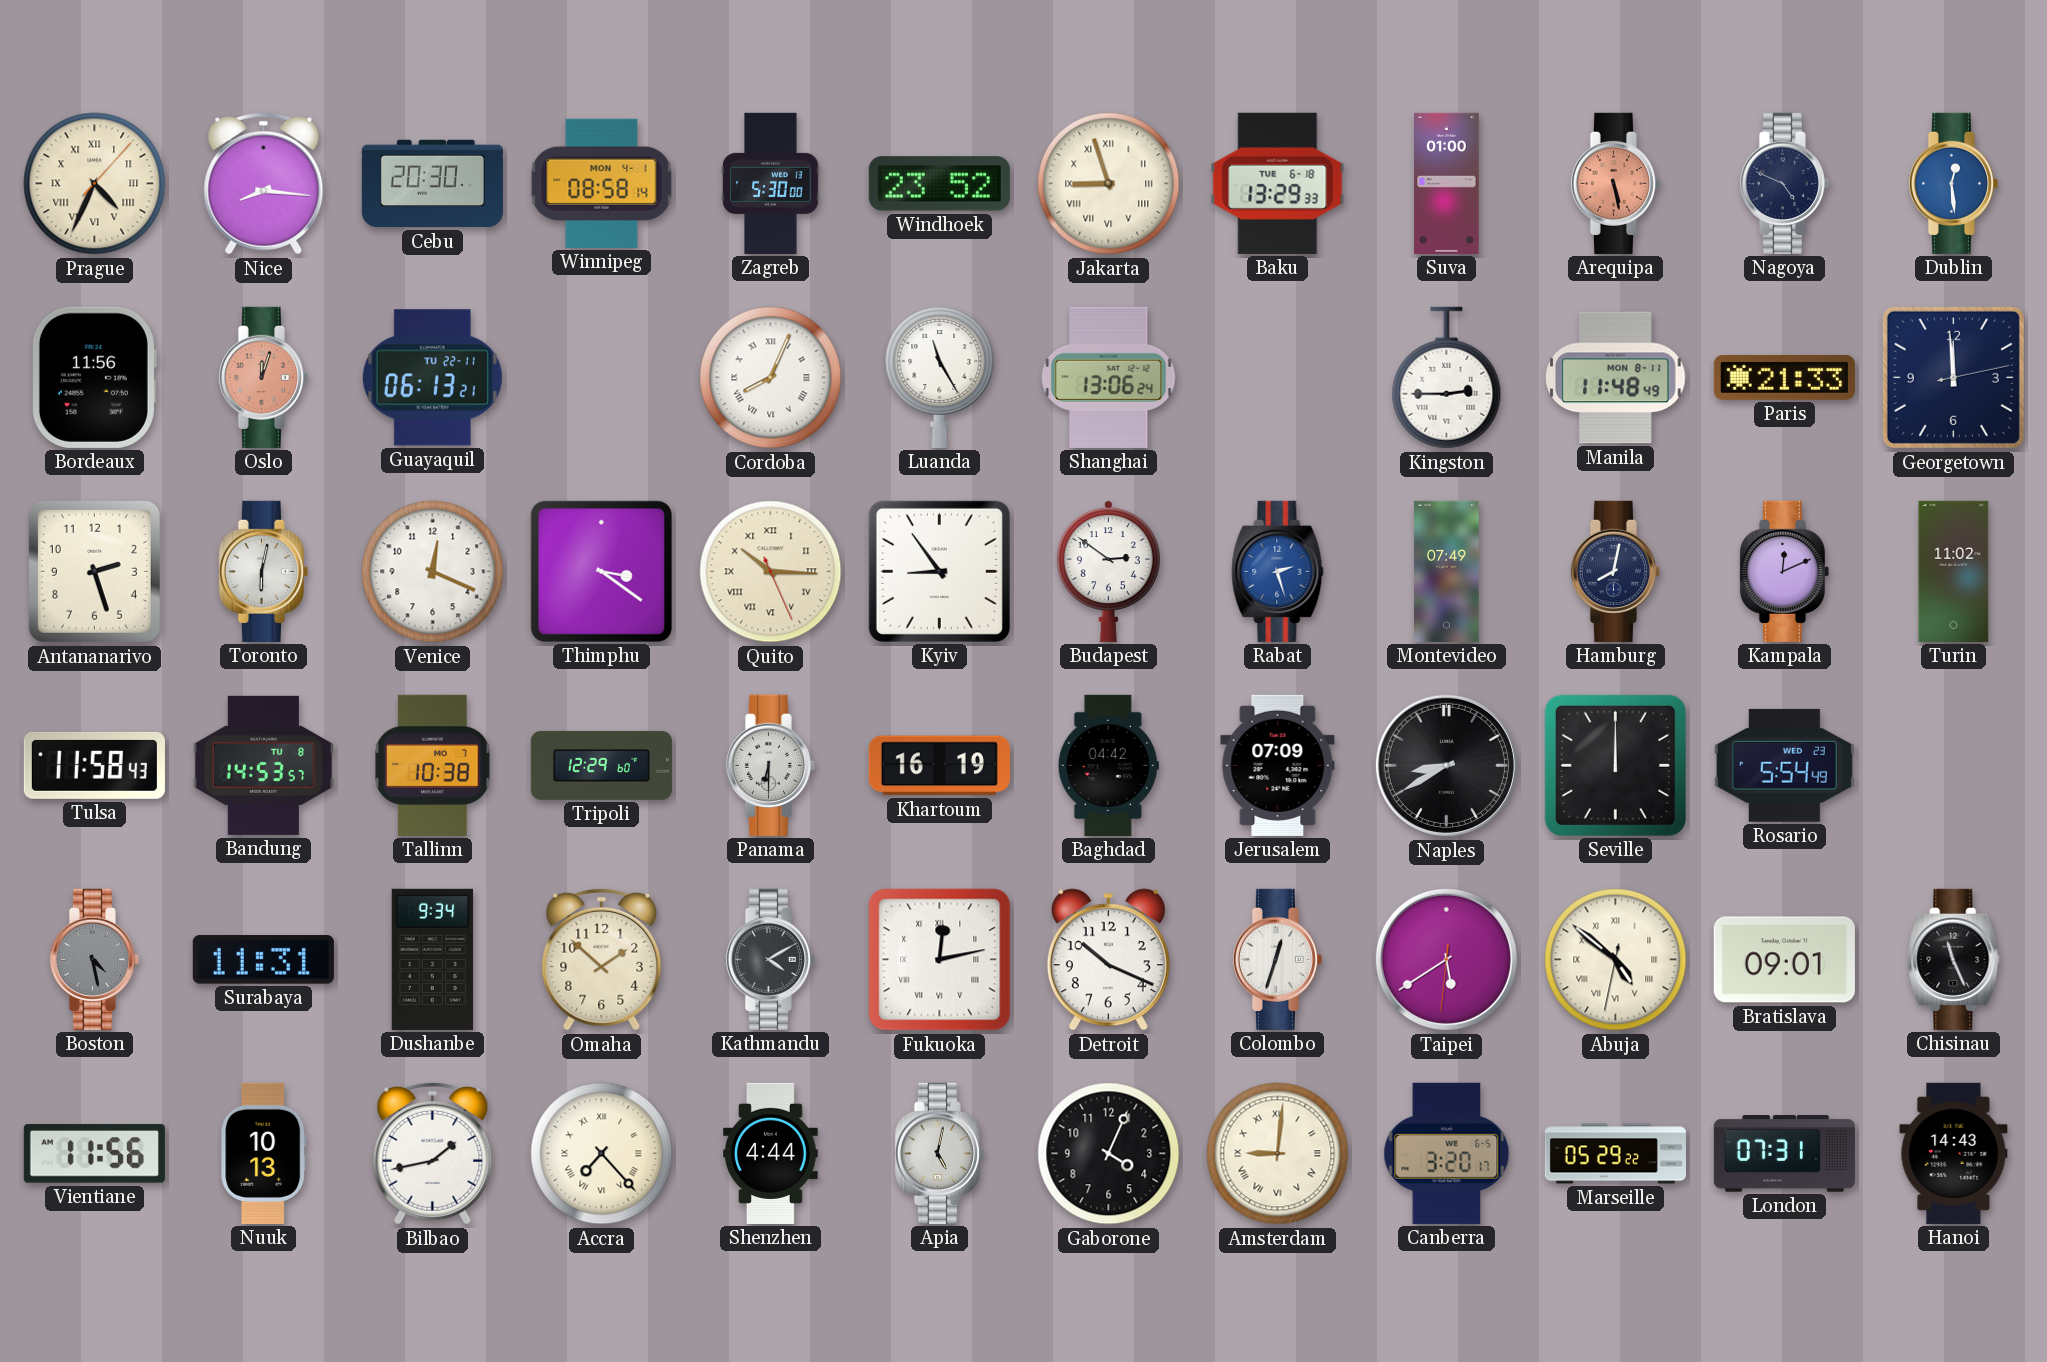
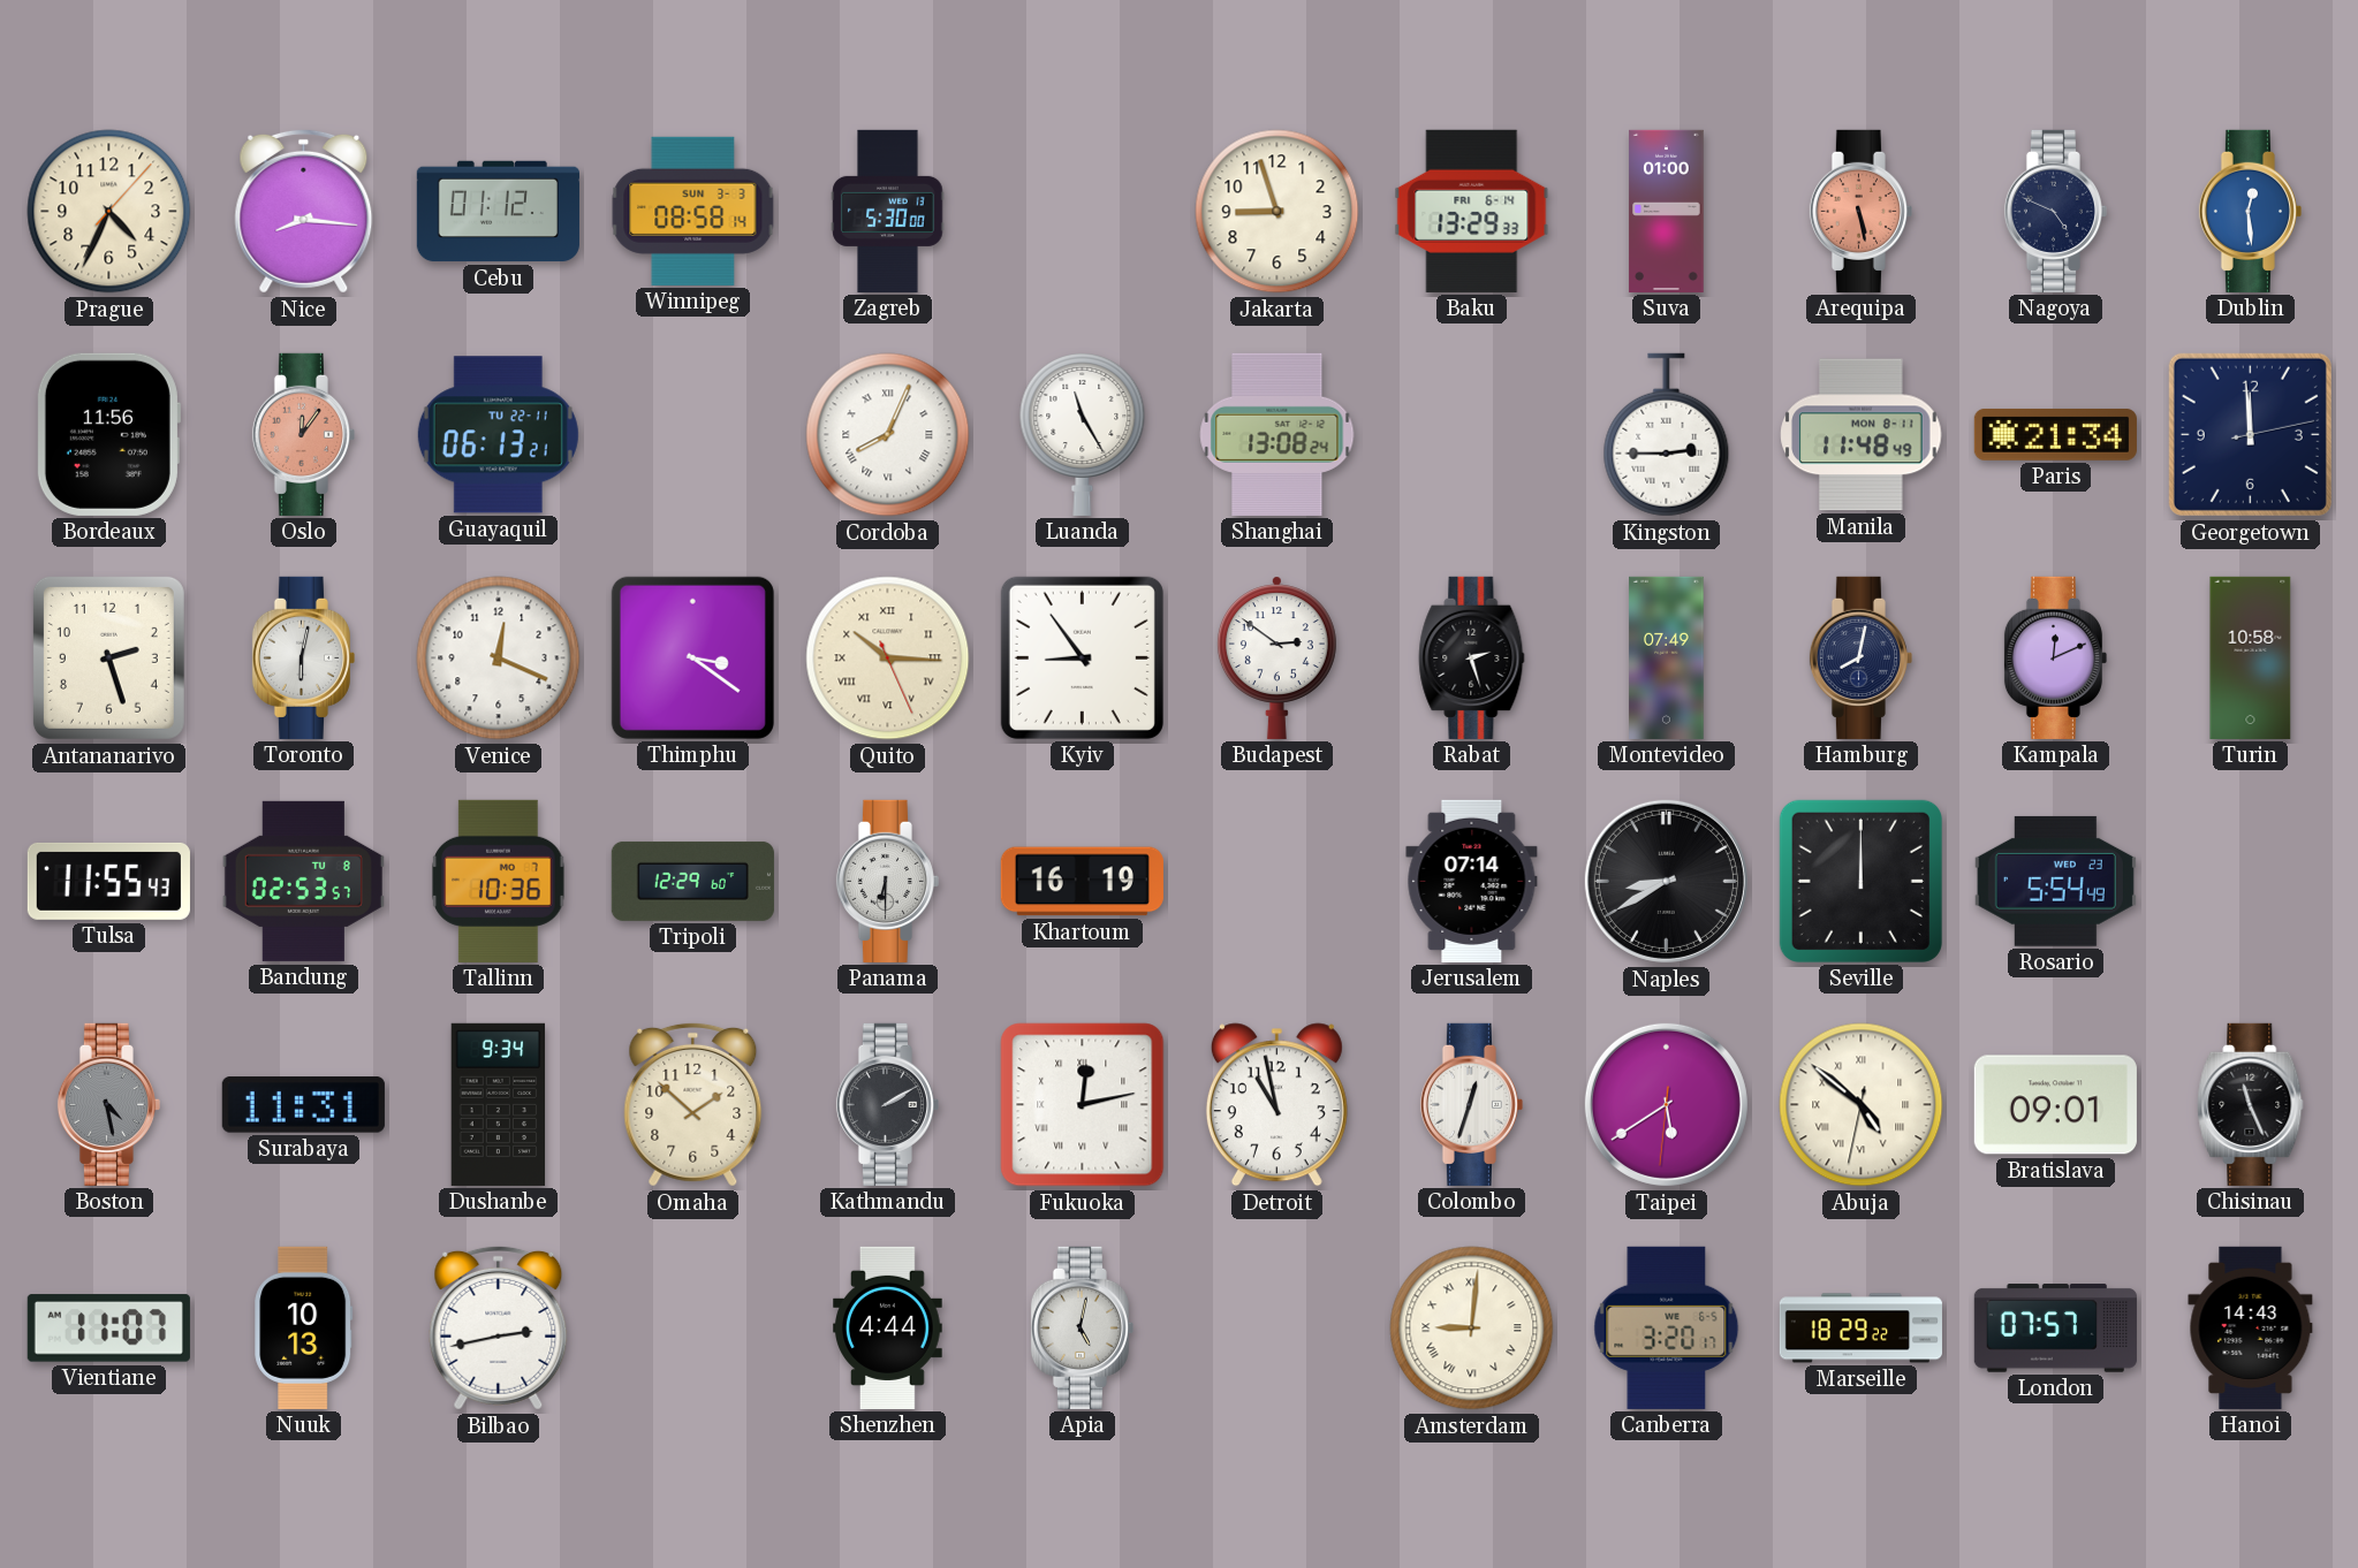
Prague numerals: Roman -> Arabic (109, 212)
Cebu: 20:30 -> 01:12 (498, 212)
Winnipeg date: MON 4-1 -> SUN 3-3 (693, 211)
Windhoek: 23:52 -> none (939, 184)
Jakarta numerals: Roman -> Arabic (1277, 212)
Baku date: TUE 6-18 -> FRI 6-14 (1472, 211)
Oslo: 12:03 -> 12:06 (303, 434)
Shanghai: 13:06 -> 13:08 (1277, 434)
Paris: 21:33 -> 21:34 (2055, 435)
Rabat dial: blue -> black (1472, 657)
Turin: 11:02 -> 10:58 (2251, 657)
Tulsa: 11:58 -> 11:55 (108, 881)
Bandung: 14:53 -> 02:53 (303, 881)
Tallinn: 10:38 -> 10:36 (499, 881)
Baghdad: 04:42 -> none (1108, 765)
Jerusalem: 07:09 -> 07:14 (1472, 881)
Kathmandu: 4:10 -> 2:10 (887, 1104)
Detroit: 10:19 -> 10:58 (1276, 1105)
Vientiane: 11:56 -> 11:07 (108, 1329)
Bilbao: 1:43 -> 2:43 (499, 1327)
Accra: 7:23 -> none (602, 1154)
Gaborone: 4:04 -> none (1109, 1154)
Marseille: 05:29 -> 18:29 (1860, 1329)
London: 07:31 -> 07:57 (2055, 1329)
